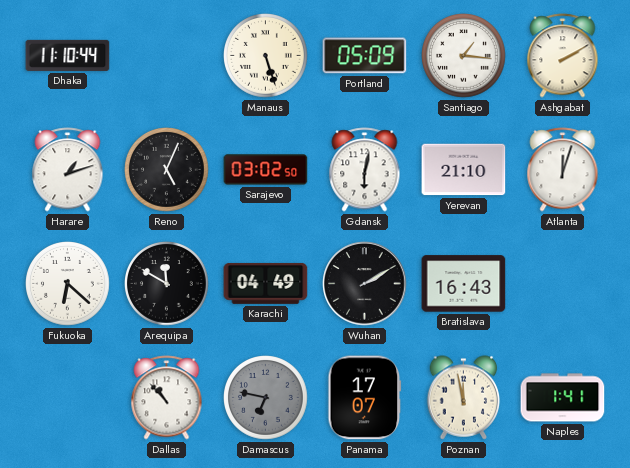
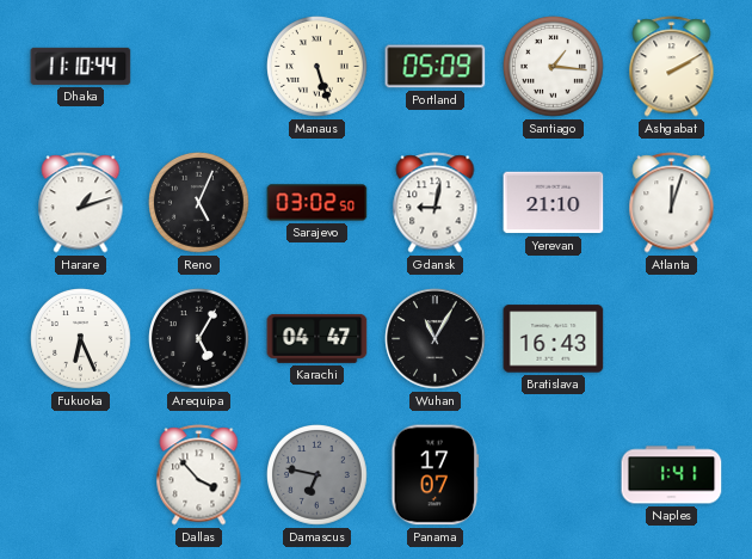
Gdansk: 6:02 -> 9:02 (436, 203)
Fukuoka: 6:22 -> 6:26 (81, 339)
Arequipa: 11:50 -> 5:05 (199, 339)
Karachi: 04:49 -> 04:47 (318, 338)
Wuhan: 2:10 -> 11:05 (436, 339)
Dallas: 10:53 -> 3:53 (199, 475)
Poznan: 11:58 -> none (464, 398)
